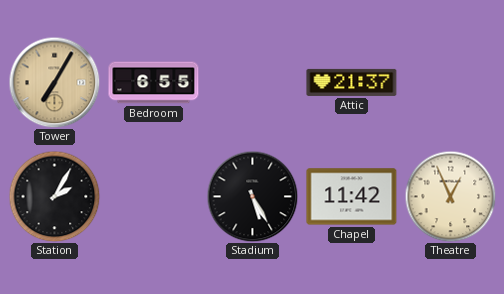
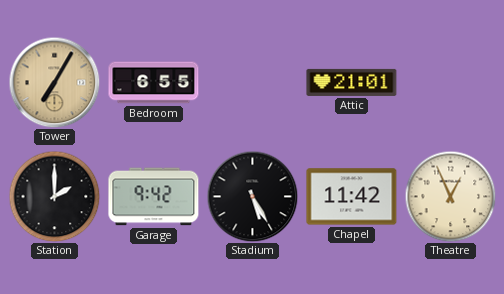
Attic: 21:37 -> 21:01 (352, 82)
Station: 2:05 -> 2:00 (54, 196)
Garage: none -> 9:42 (154, 197)
